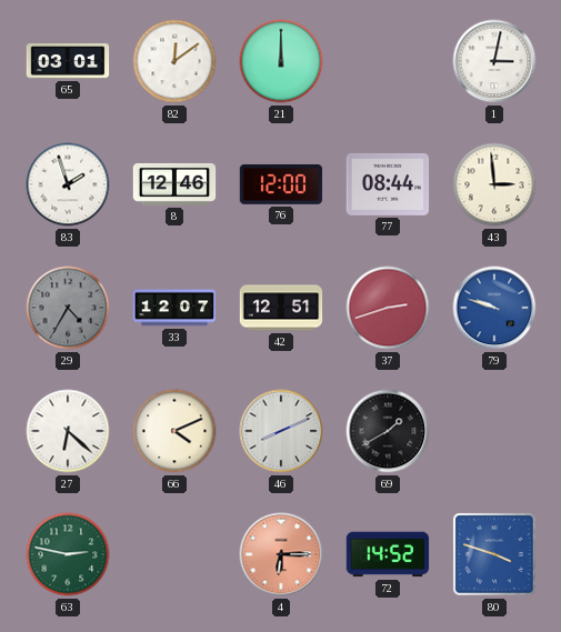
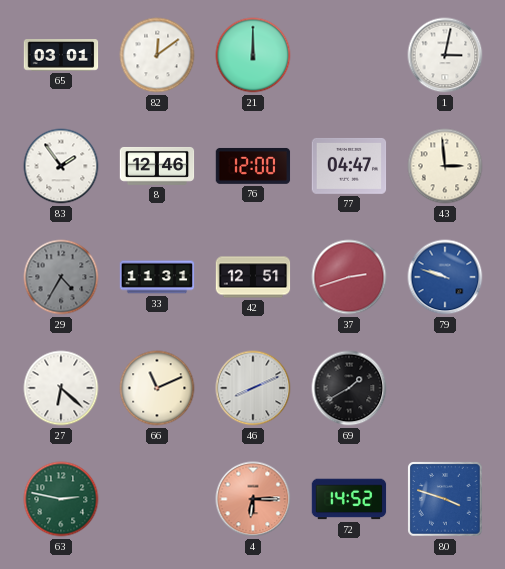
83: 1:57 -> 1:54 (61, 166)
77: 08:44 -> 04:47 (349, 166)
33: 12:07 -> 11:31 (157, 277)
66: 4:11 -> 11:11 (157, 388)
